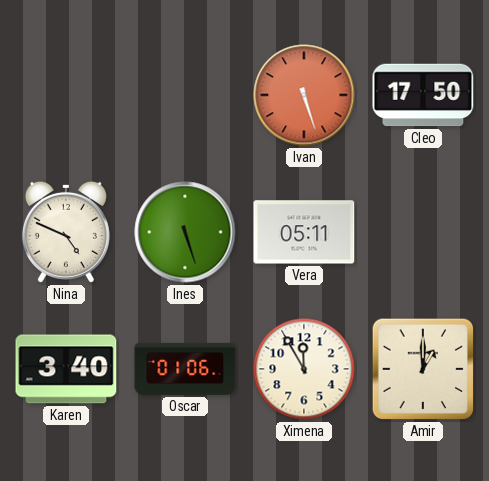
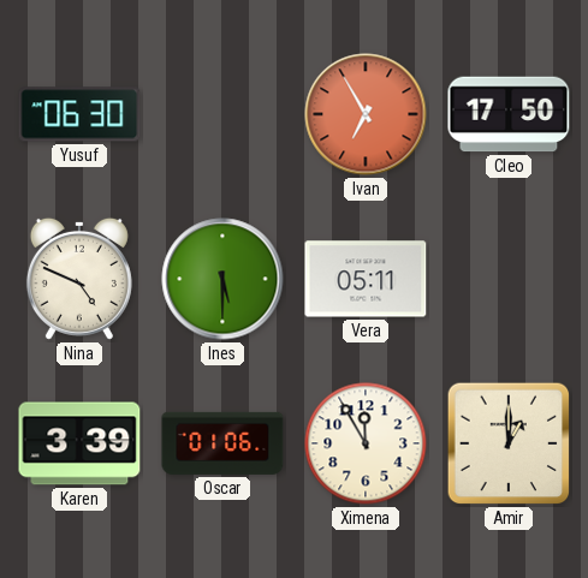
Yusuf: none -> 06:30 (79, 114)
Ivan: 5:27 -> 6:55 (366, 114)
Ines: 5:27 -> 5:30 (222, 279)
Karen: 3:40 -> 3:39 (79, 443)
